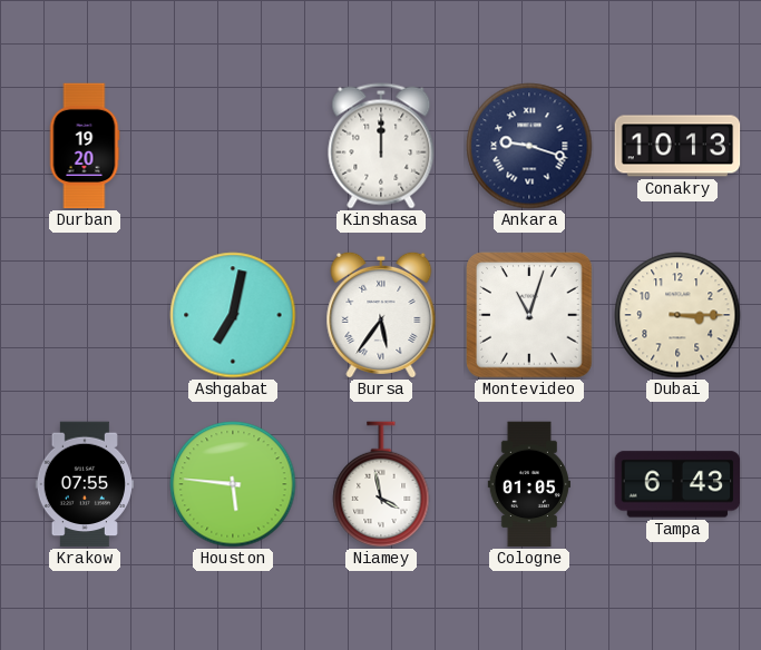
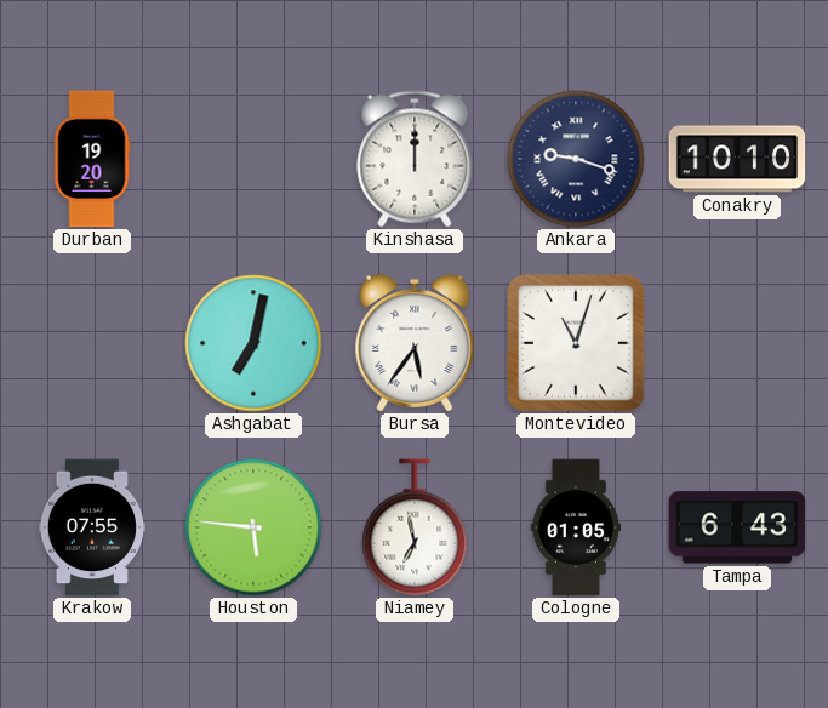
Conakry: 10:13 -> 10:10 (737, 159)
Dubai: 3:15 -> none (677, 315)
Niamey: 3:58 -> 6:58 (415, 527)
